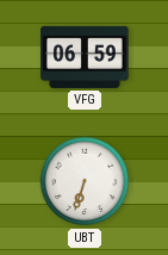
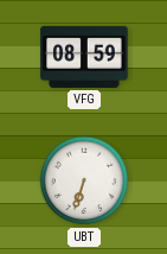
VFG: 06:59 -> 08:59 (84, 57)
